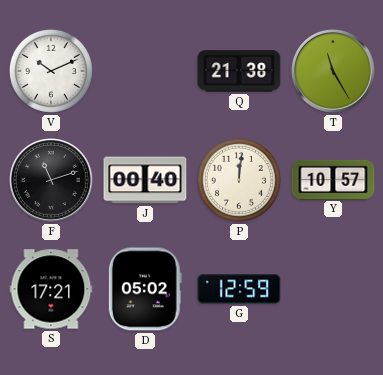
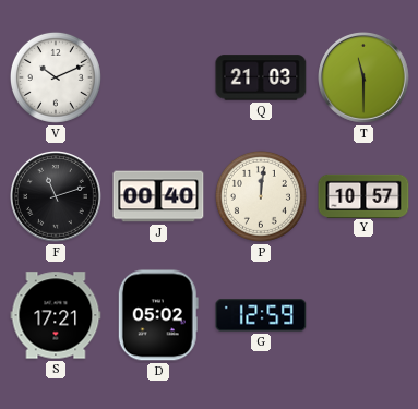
Q: 21:38 -> 21:03 (261, 77)
T: 11:25 -> 11:30 (365, 79)
